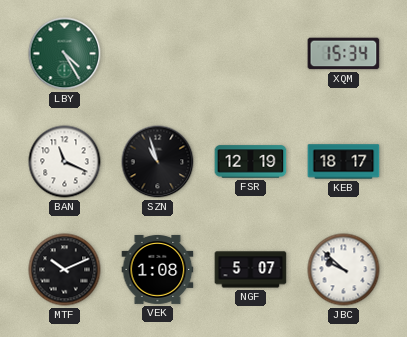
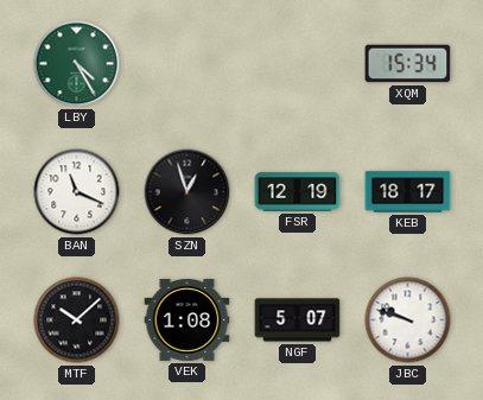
SZN: 10:57 -> 12:57 (188, 192)
MTF: 10:11 -> 10:08 (77, 320)
JBC: 9:52 -> 9:48 (408, 320)
